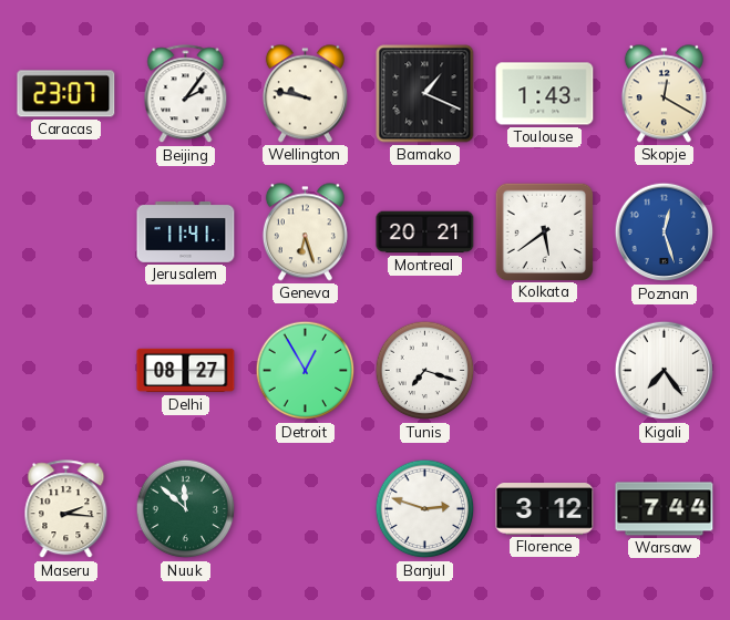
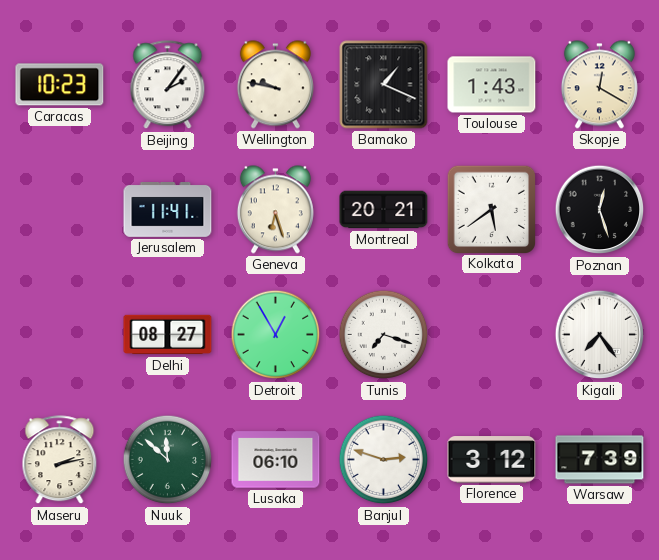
Caracas: 23:07 -> 10:23 (60, 85)
Poznan dial: blue -> black (600, 210)
Maseru: 2:16 -> 2:13 (60, 460)
Lusaka: none -> 06:10 (276, 460)
Warsaw: 7:44 -> 7:39 (600, 460)
